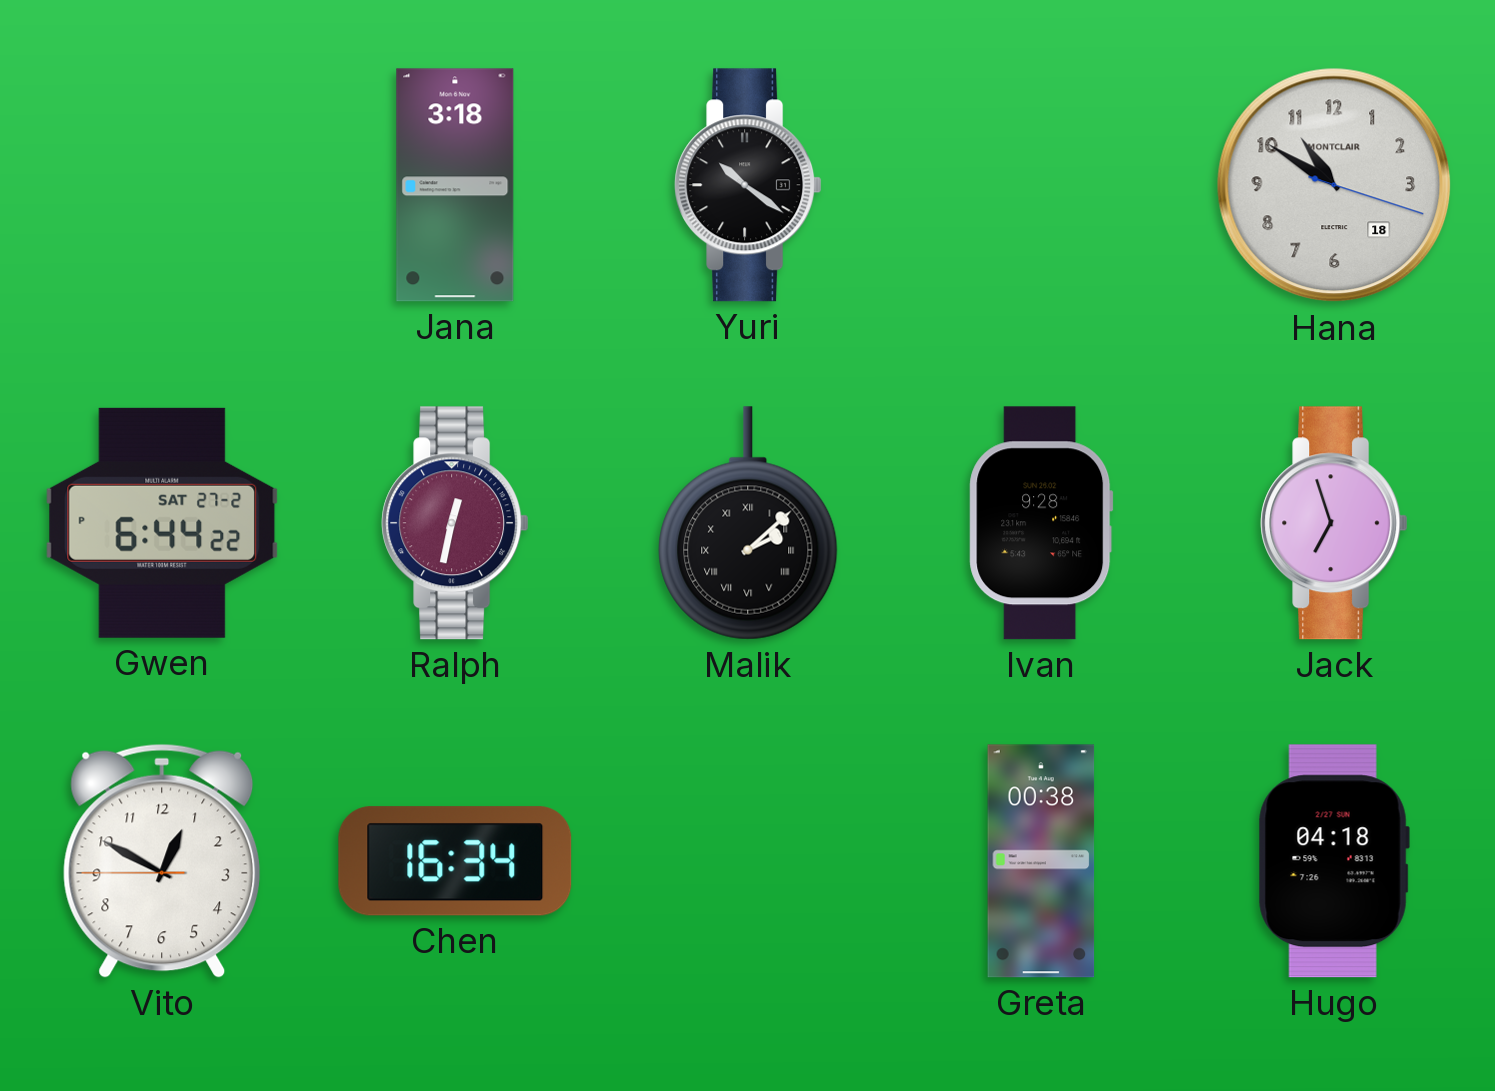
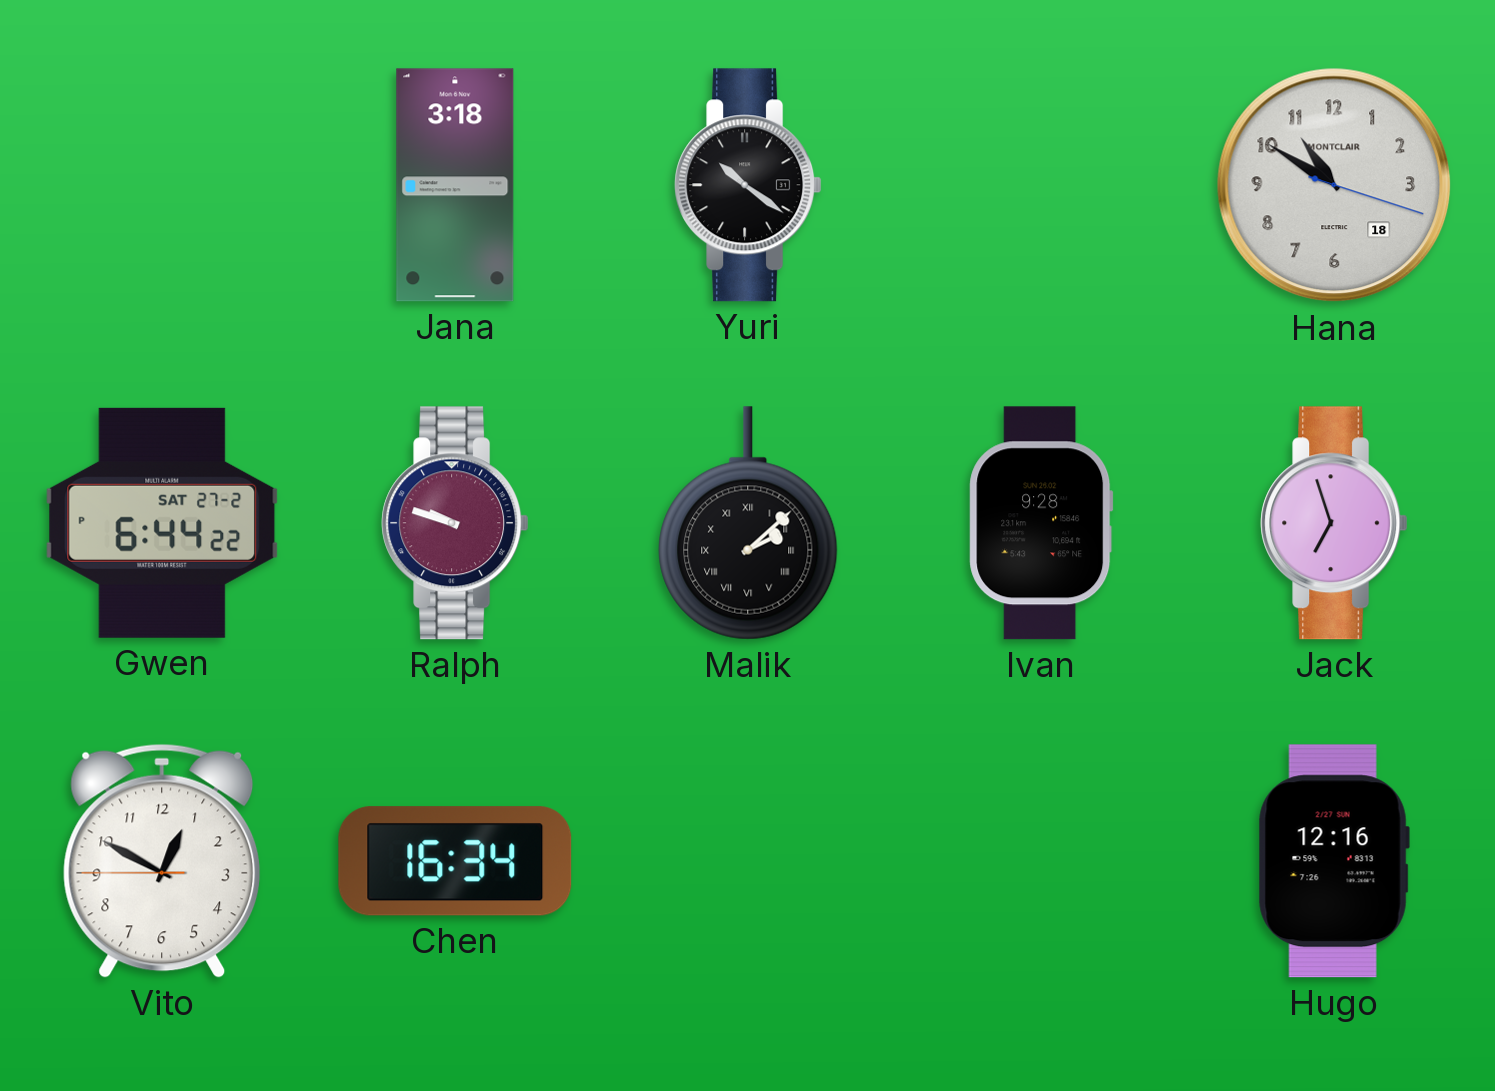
Ralph: 12:32 -> 9:48 (455, 523)
Greta: 00:38 -> none (1041, 861)
Hugo: 04:18 -> 12:16 (1334, 861)
